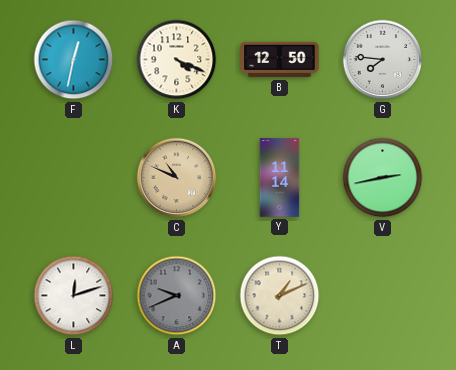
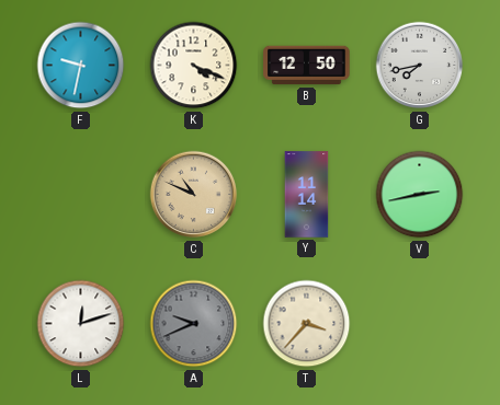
F: 12:32 -> 9:32 (81, 66)
G: 7:46 -> 7:43 (420, 66)
T: 1:11 -> 3:37 (307, 324)
